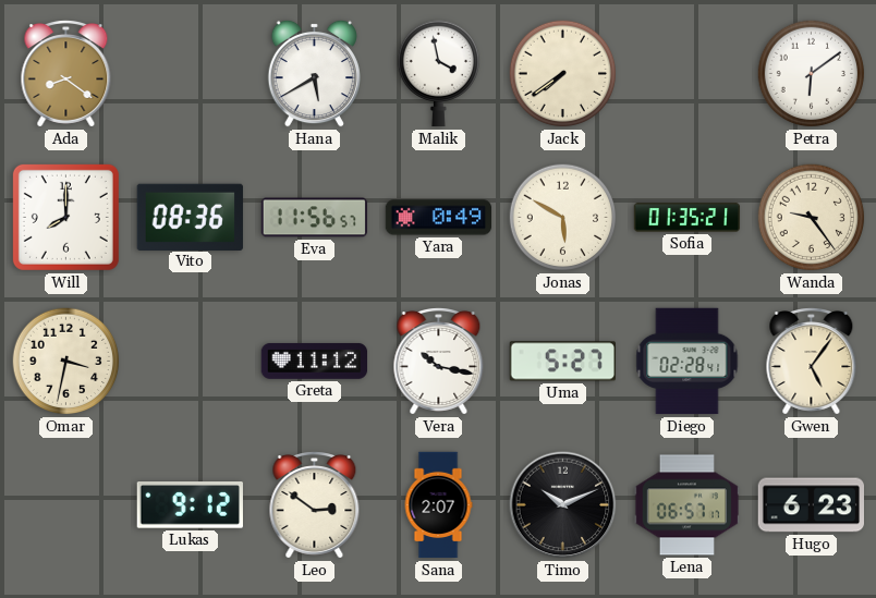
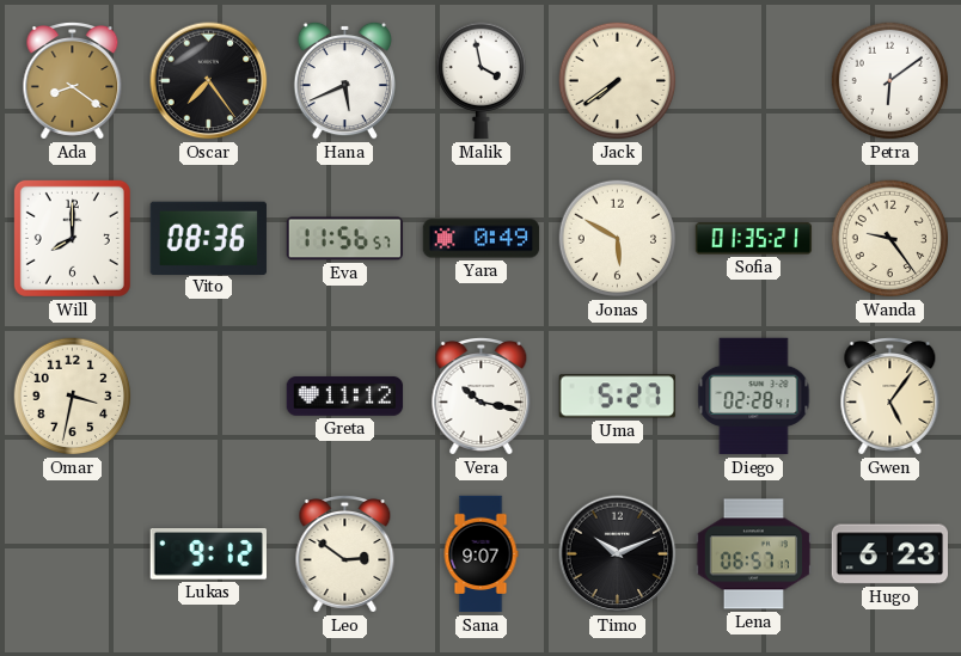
Oscar: none -> 7:24 (209, 81)
Hana: 5:40 -> 5:41 (344, 80)
Sana: 2:07 -> 9:07 (480, 554)
